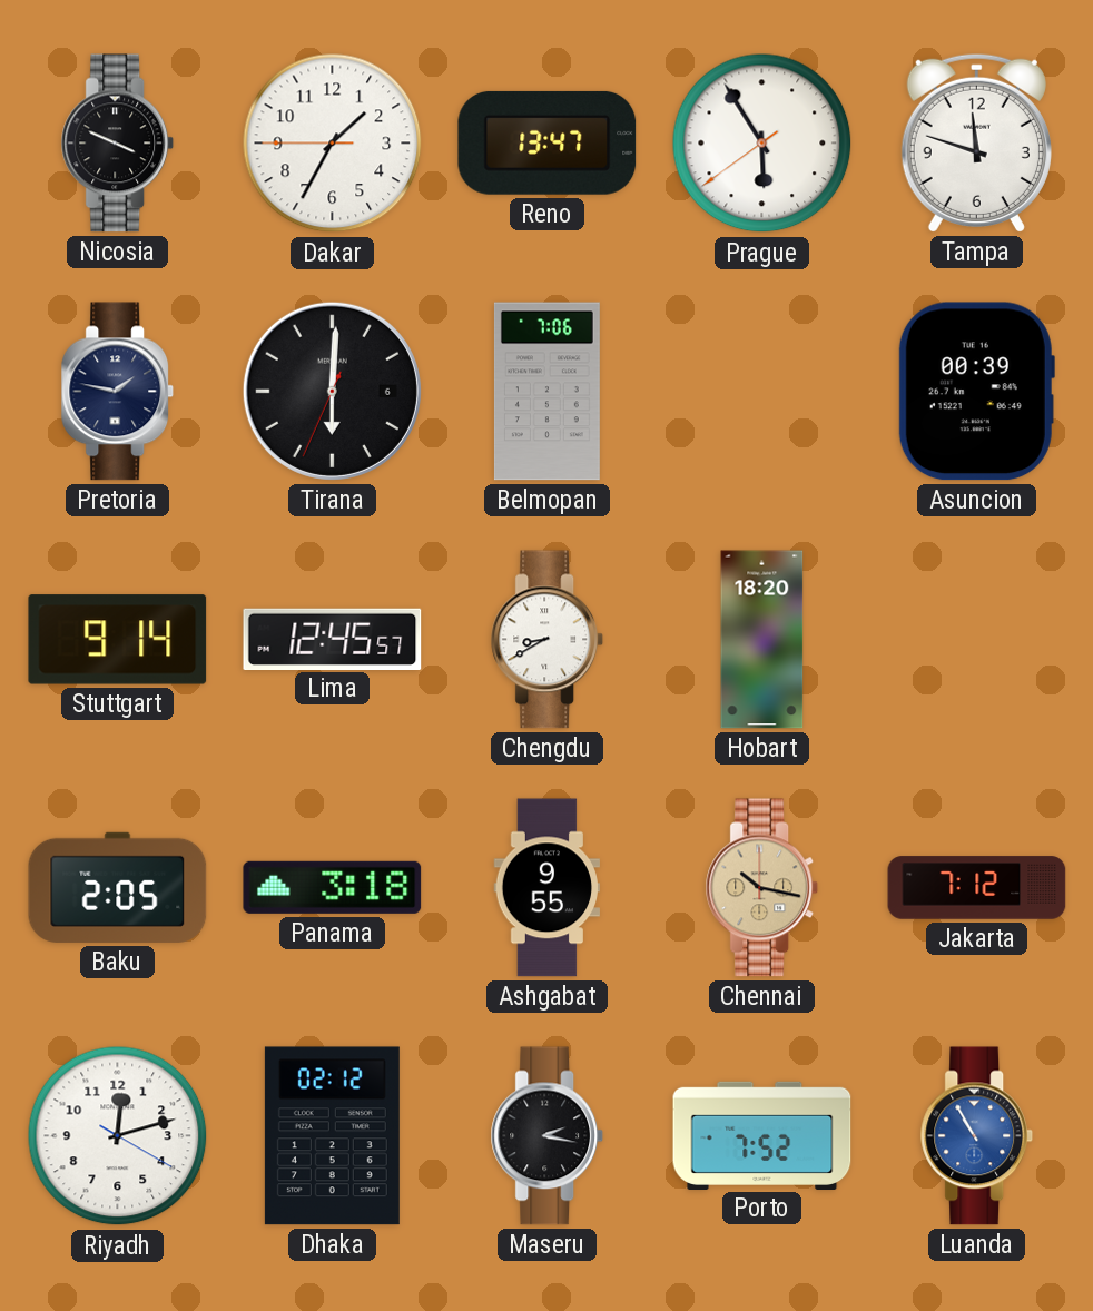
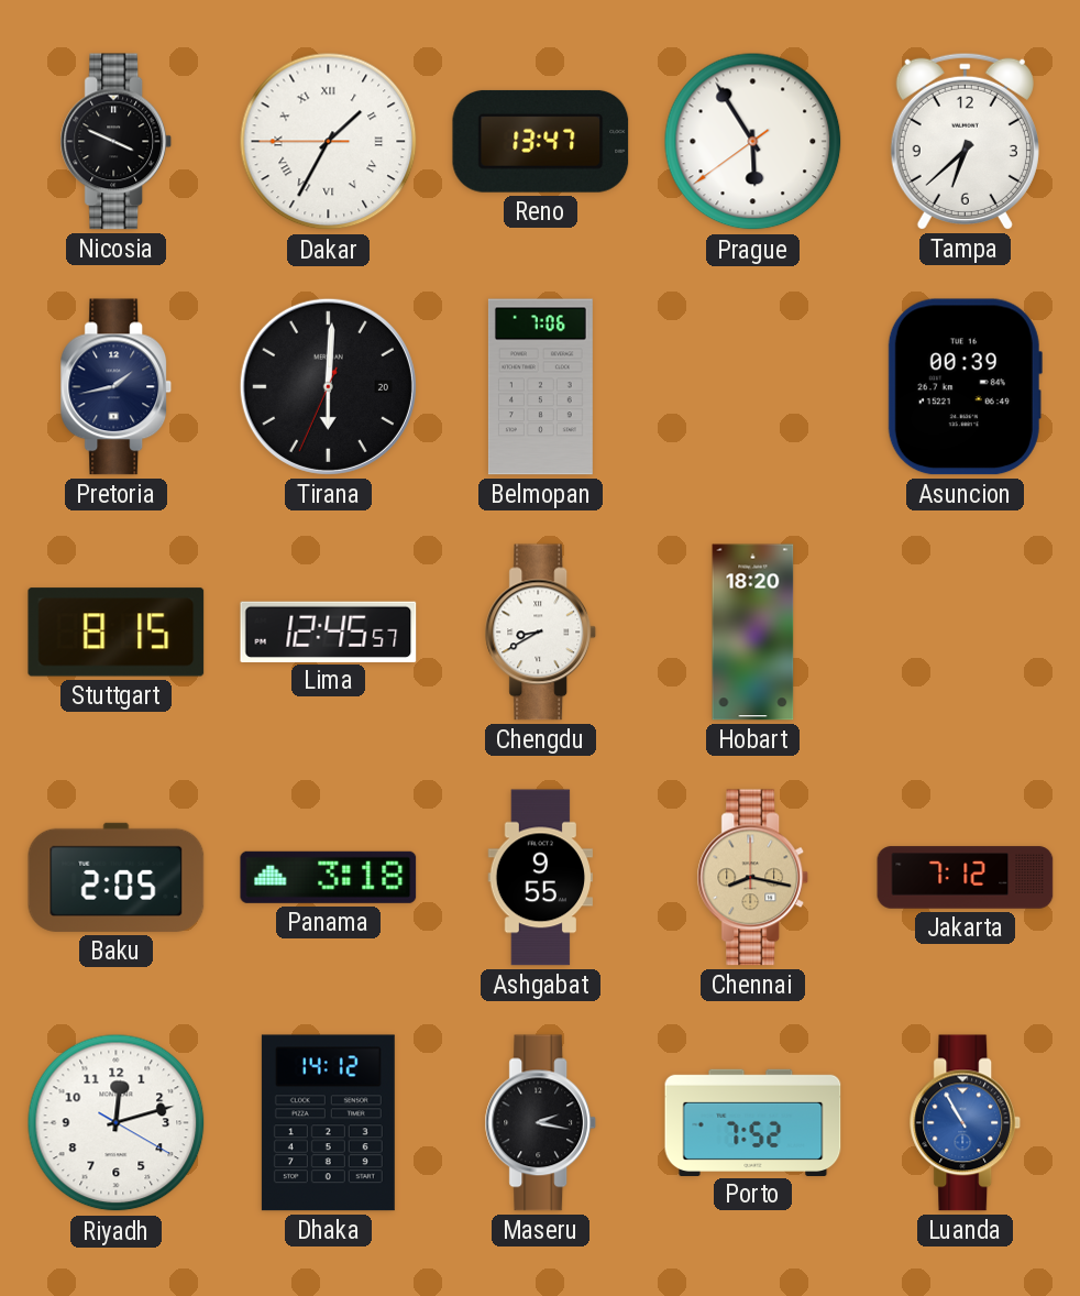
Dakar numerals: Arabic -> Roman (329, 142)
Tampa: 11:48 -> 6:38 (965, 141)
Pretoria: 1:47 -> 1:43 (117, 387)
Tirana date: 6 -> 20 (328, 386)
Stuttgart: 9:14 -> 8:15 (117, 633)
Chennai: 10:17 -> 8:17 (753, 878)
Dhaka: 02:12 -> 14:12 (328, 1123)
